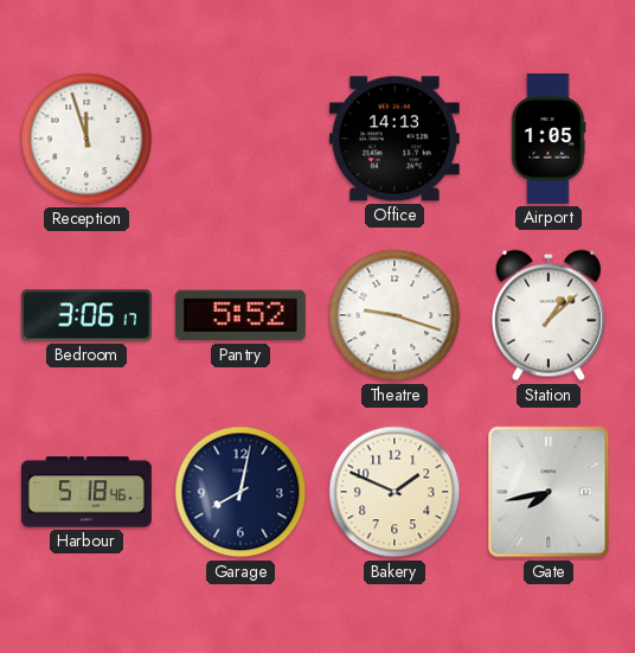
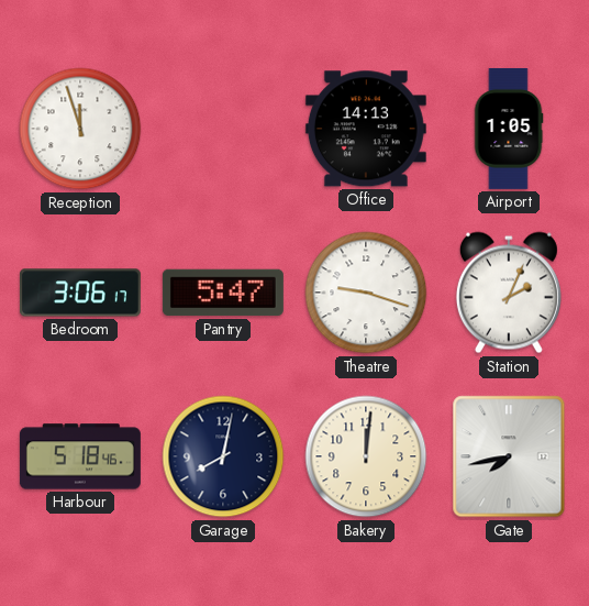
Pantry: 5:52 -> 5:47 (223, 293)
Station: 1:08 -> 2:04 (509, 293)
Bakery: 1:49 -> 12:01 (366, 456)
